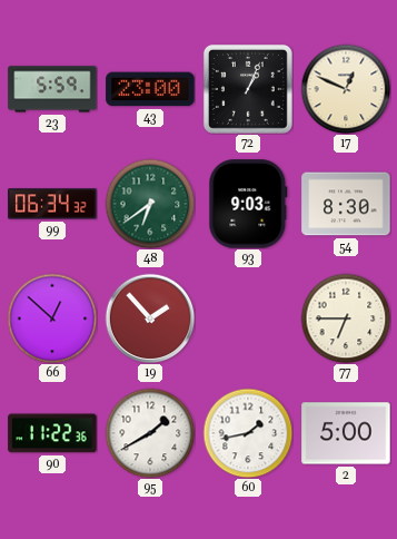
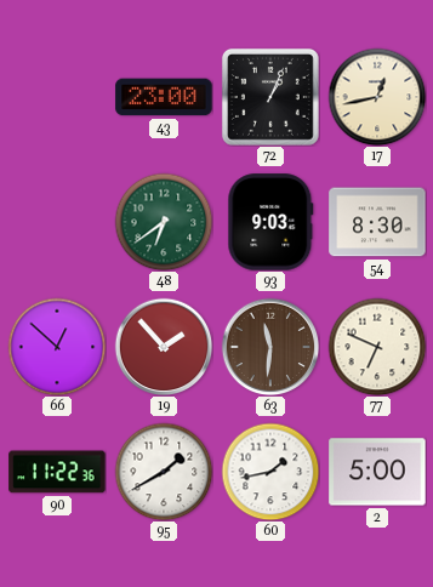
23: 5:59 -> none (52, 89)
17: 12:49 -> 12:43 (377, 97)
99: 06:34 -> none (52, 204)
63: none -> 11:31 (270, 347)
77: 6:45 -> 6:49 (377, 347)
